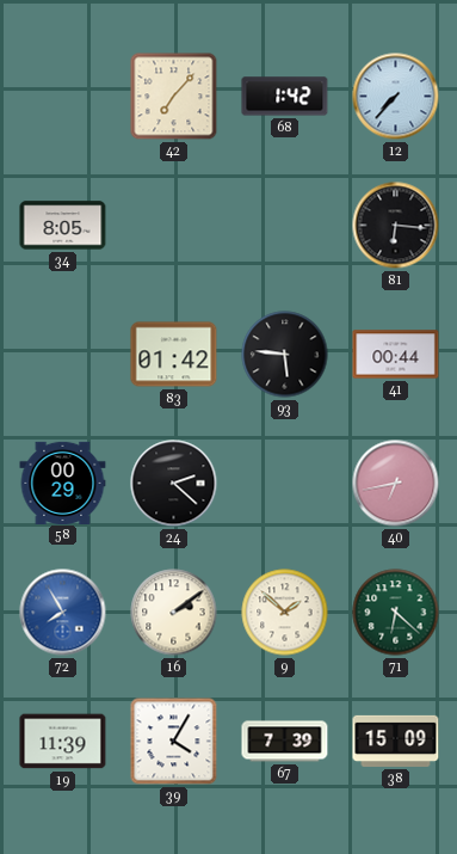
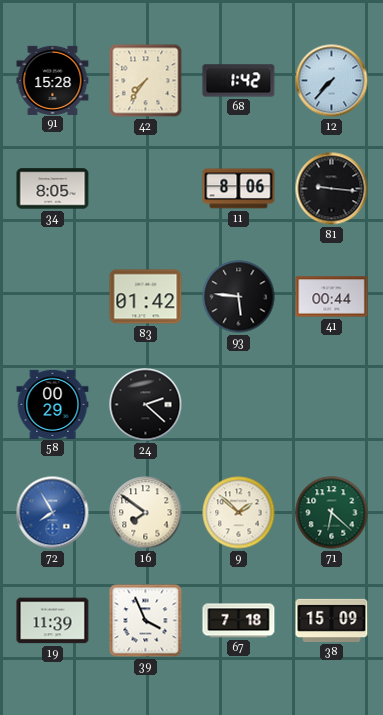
91: none -> 15:28 (53, 80)
42: 7:07 -> 7:36 (146, 81)
11: none -> 8:06 (239, 189)
81: 6:16 -> 9:16 (332, 189)
40: 6:43 -> none (396, 484)
16: 2:09 -> 7:51 (146, 513)
39: 4:05 -> 3:56 (146, 621)
67: 7:39 -> 7:18 (239, 621)
